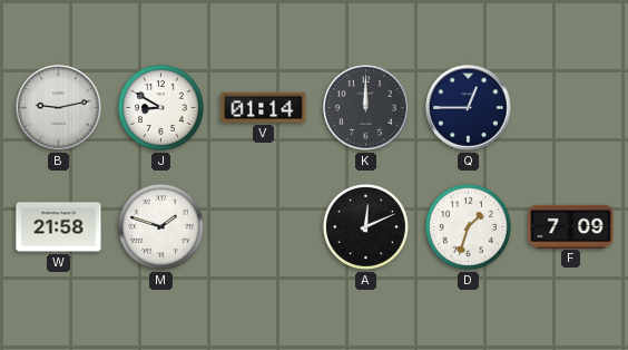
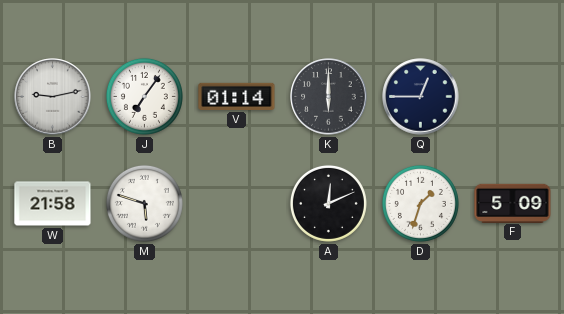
J: 8:50 -> 7:06 (144, 96)
K: 12:00 -> 6:00 (329, 97)
M: 1:48 -> 5:48 (144, 203)
F: 7:09 -> 5:09 (513, 203)
